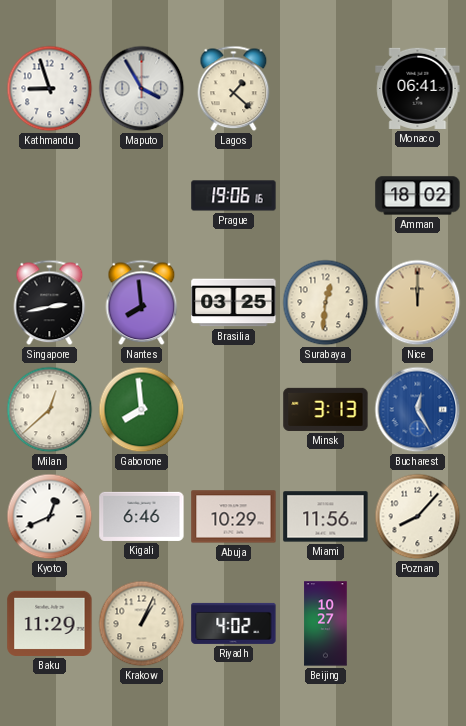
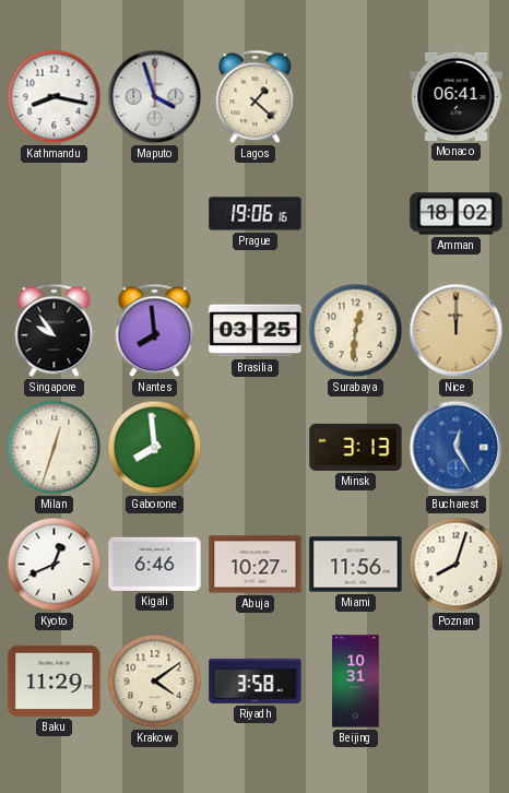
Kathmandu: 8:57 -> 8:17 (55, 97)
Maputo: 3:55 -> 3:57 (155, 97)
Singapore: 2:43 -> 9:54 (55, 331)
Milan: 12:38 -> 12:33 (55, 448)
Abuja: 10:29 -> 10:27 (256, 565)
Poznan: 8:07 -> 8:03 (457, 565)
Krakow: 1:04 -> 4:09 (155, 682)
Riyadh: 4:02 -> 3:58 (256, 680)
Beijing: 10:27 -> 10:31 (356, 682)
